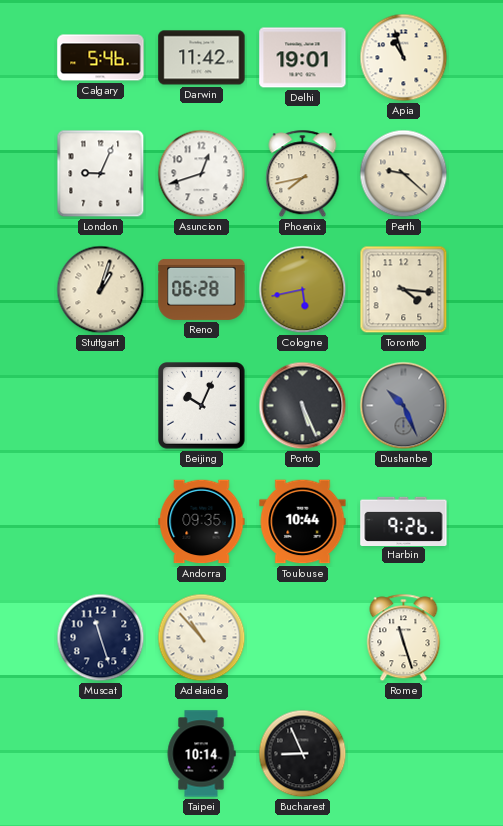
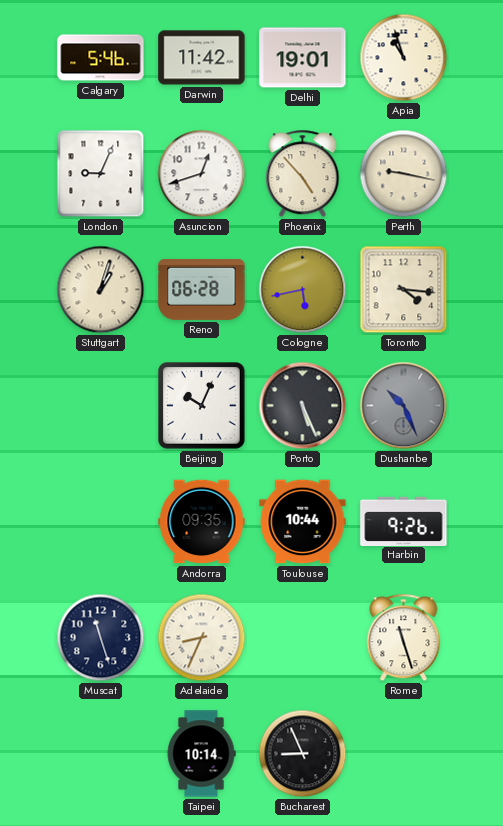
Phoenix: 7:43 -> 4:53 (303, 174)
Perth: 9:22 -> 9:17 (404, 174)
Adelaide: 10:53 -> 8:34 (202, 638)
